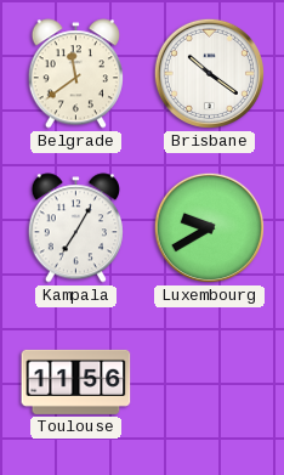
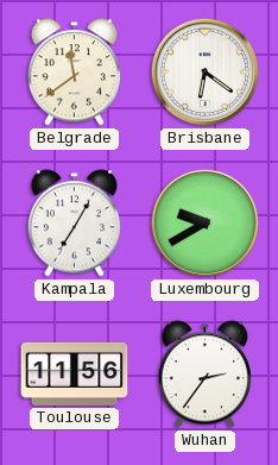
Brisbane: 10:21 -> 6:21 (204, 71)
Wuhan: none -> 2:36 (204, 375)
